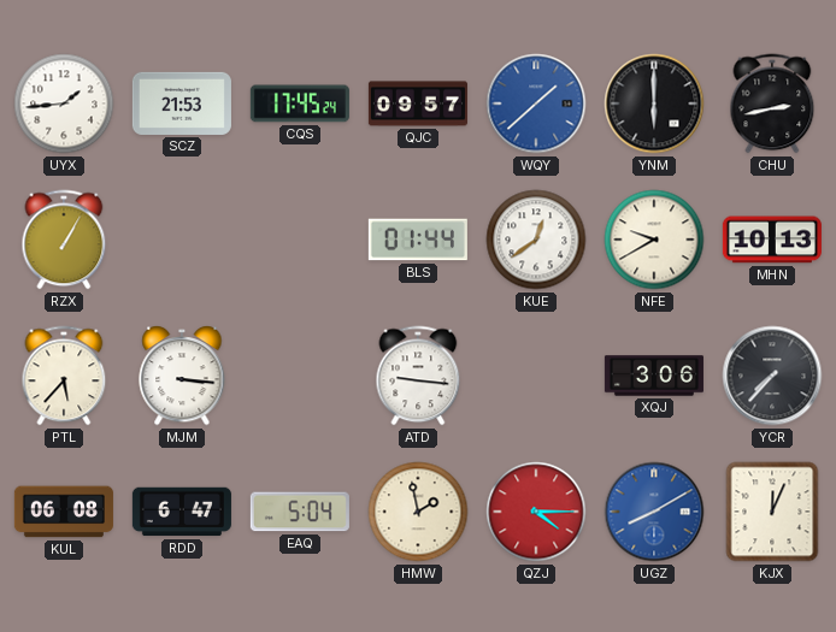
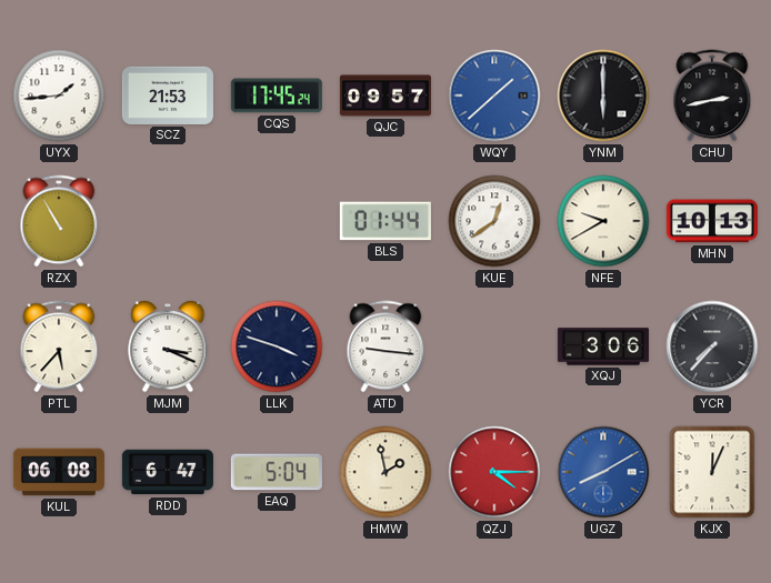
RZX: 1:05 -> 10:55 (59, 221)
MJM: 3:16 -> 3:19 (168, 346)
LLK: none -> 3:48 (277, 346)
